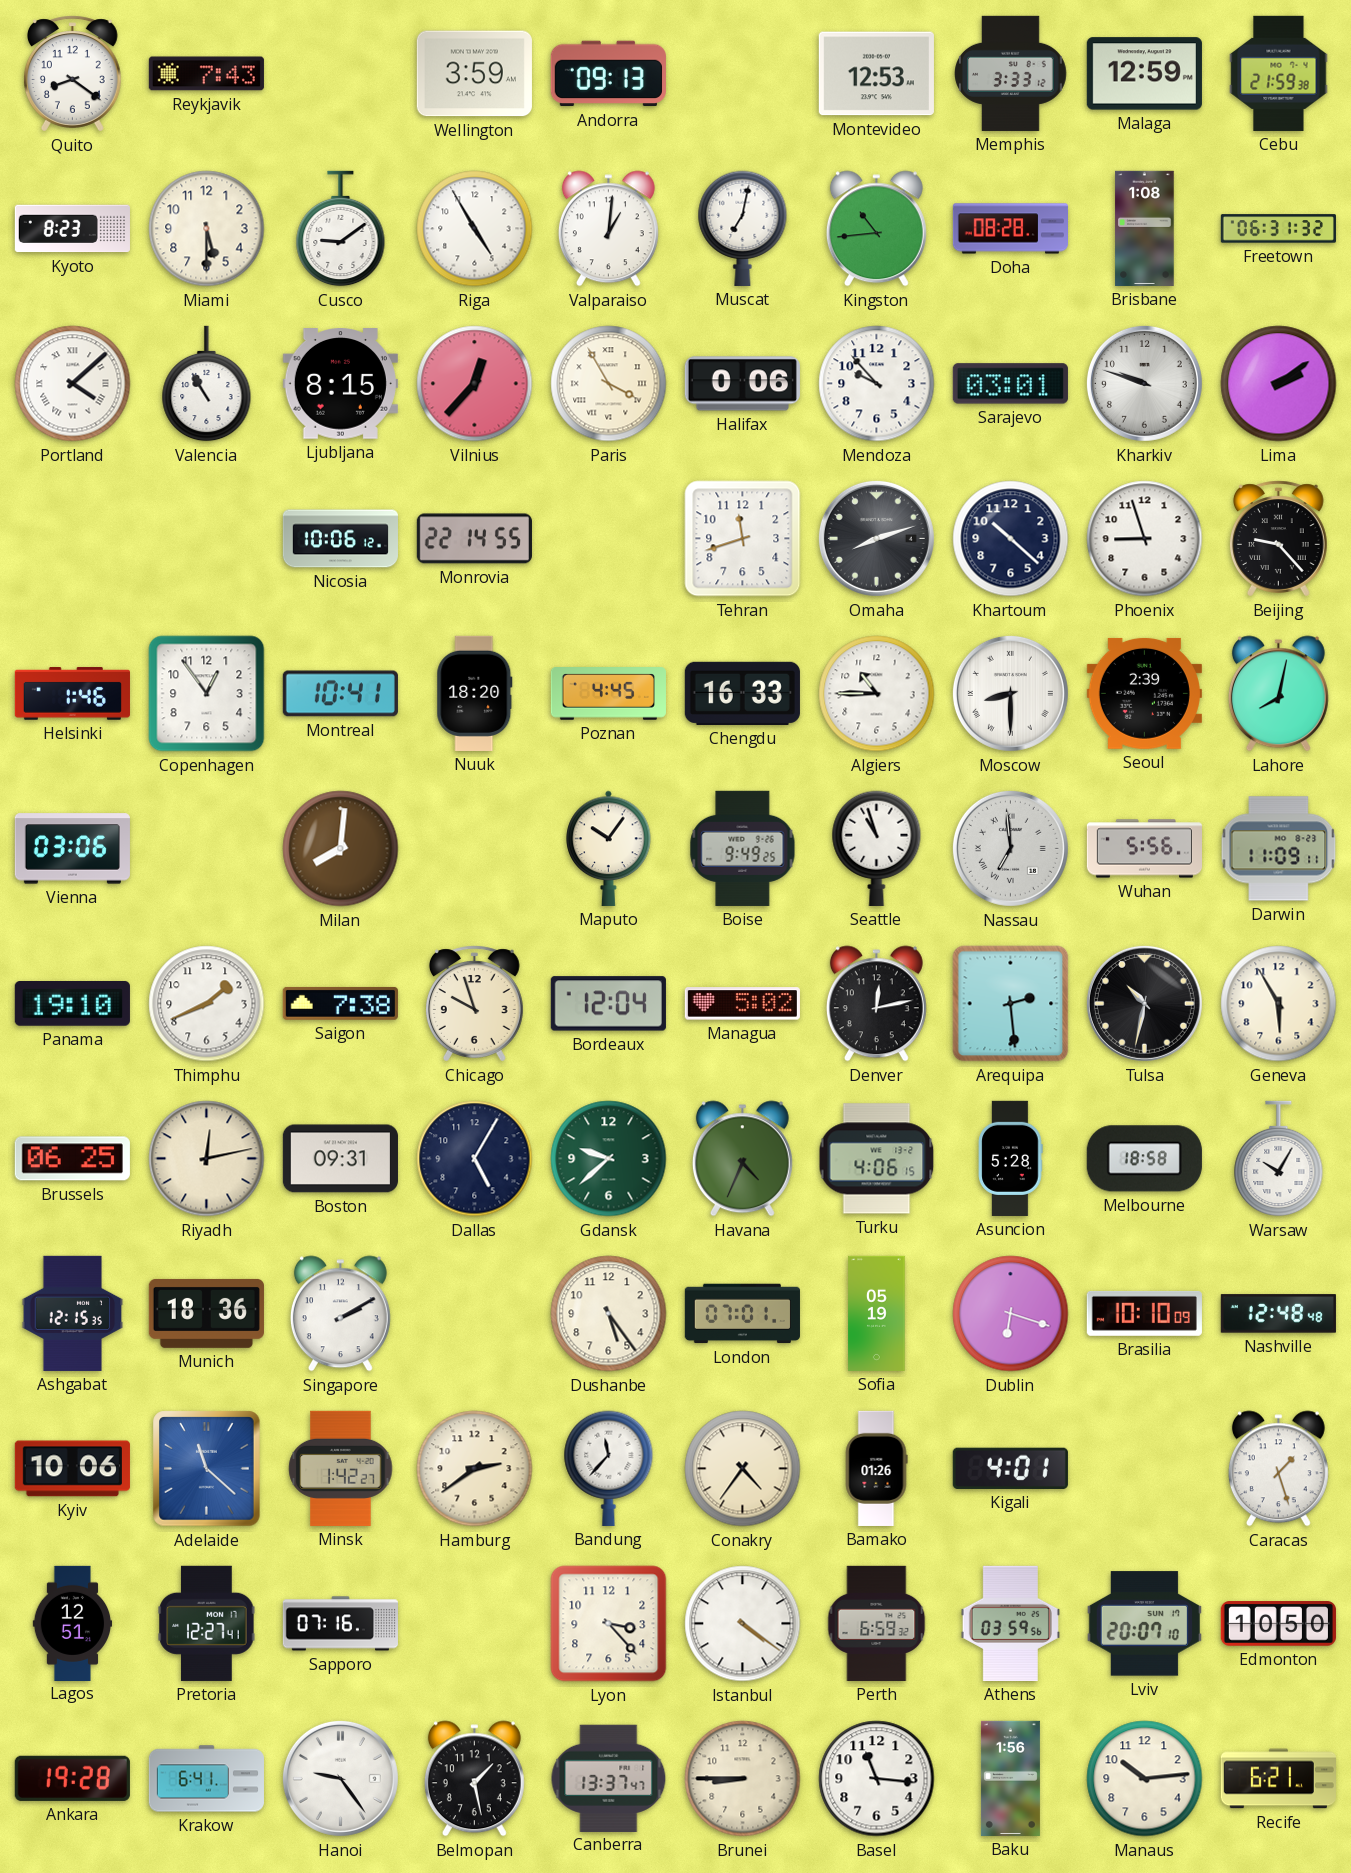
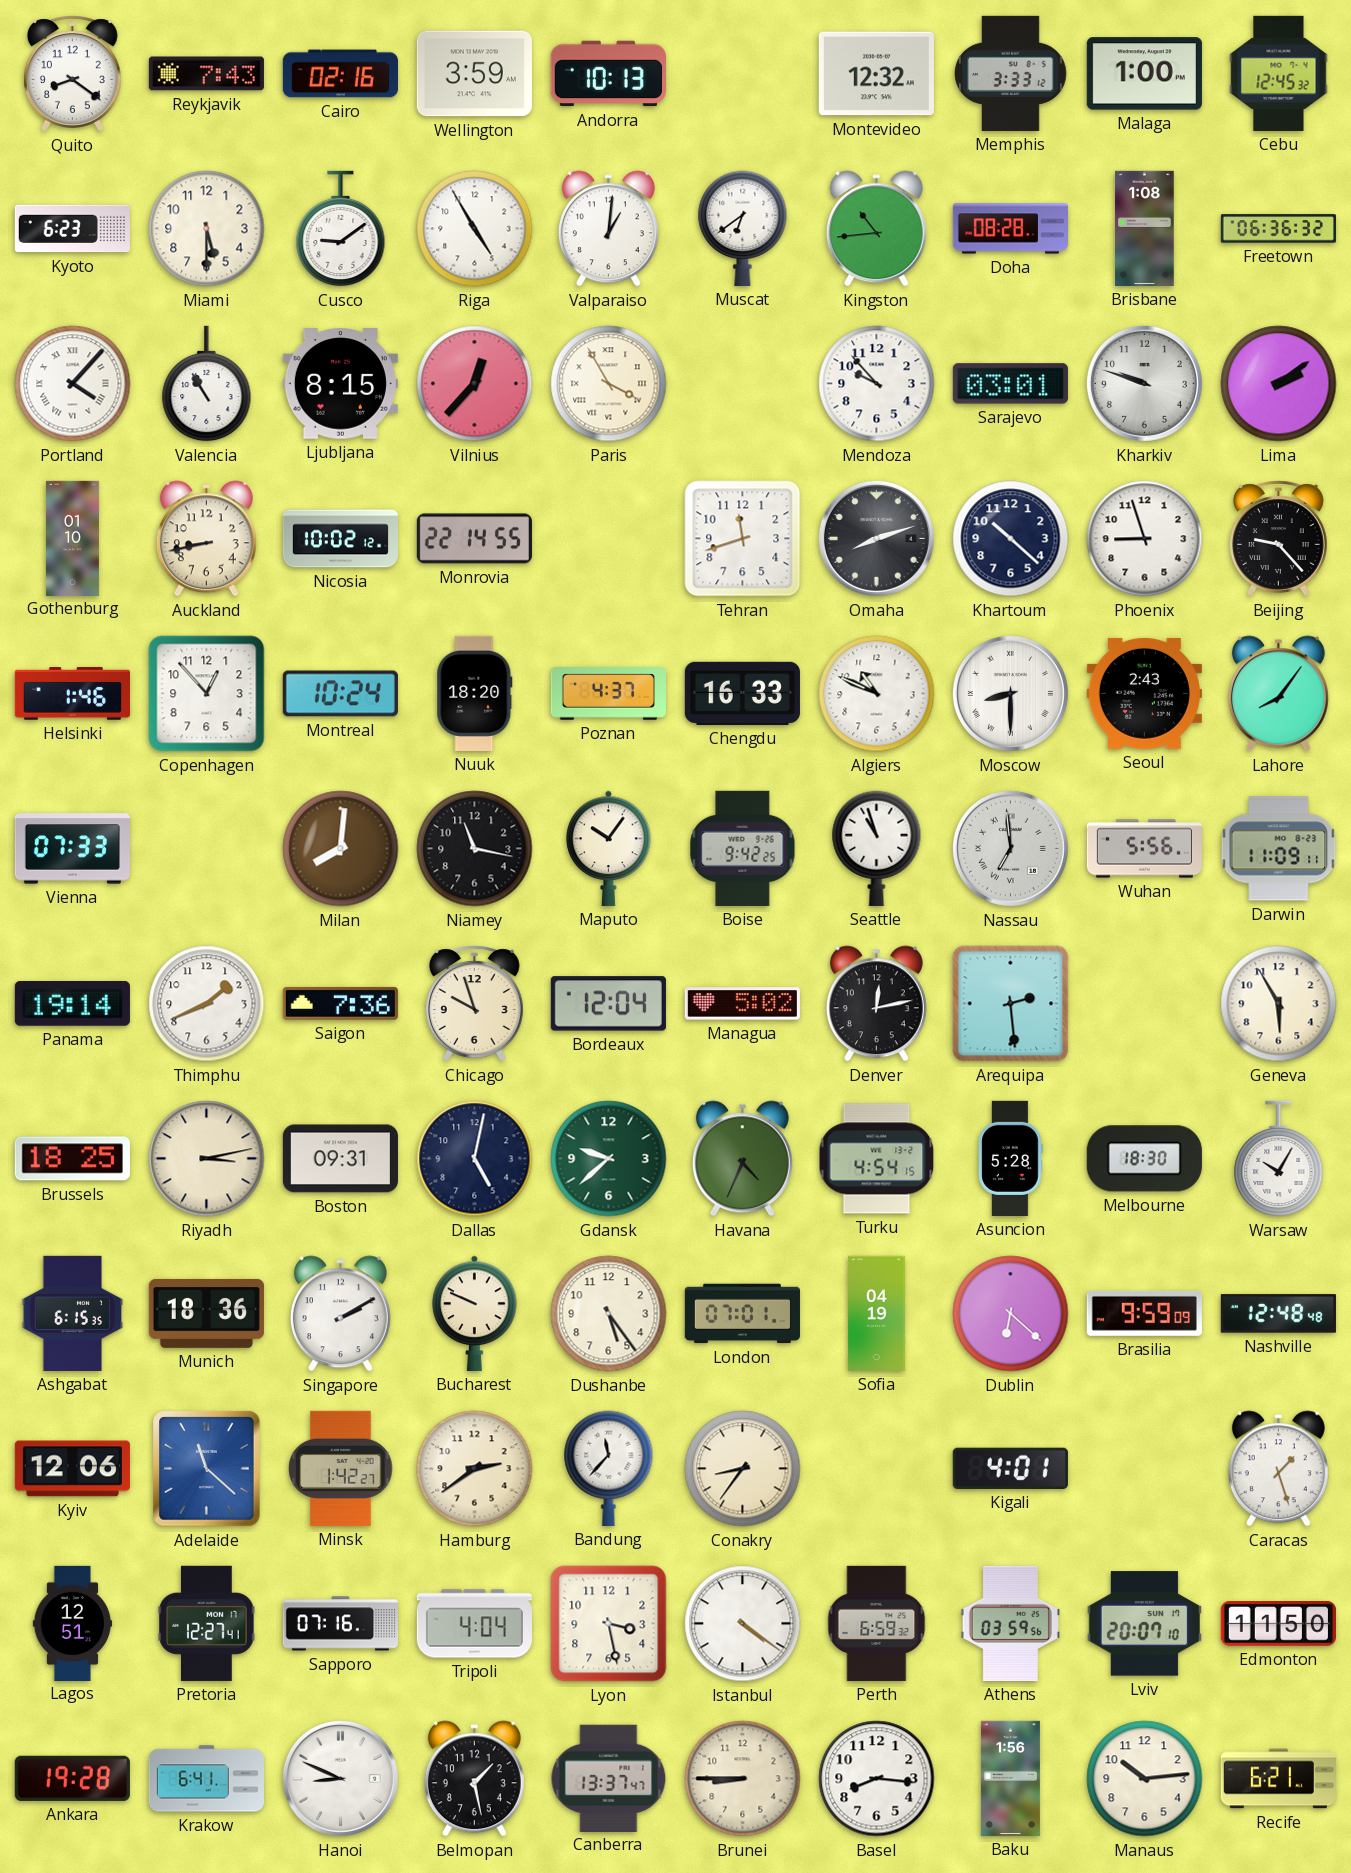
Cairo: none -> 02:16 (340, 74)
Andorra: 09:13 -> 10:13 (608, 74)
Montevideo: 12:53 -> 12:32 (876, 74)
Malaga: 12:59 -> 1:00 (1144, 74)
Cebu: 21:59 -> 12:45 (1279, 73)
Kyoto: 8:23 -> 6:23 (72, 229)
Muscat: 7:02 -> 6:39 (743, 228)
Freetown: 06:31 -> 06:36 (1278, 229)
Portland: 4:08 -> 4:07 (73, 384)
Halifax: 0:06 -> none (742, 384)
Gothenburg: none -> 01:10 (72, 538)
Auckland: none -> 8:43 (206, 539)
Nicosia: 10:06 -> 10:02 (340, 539)
Copenhagen: 12:54 -> 12:53 (207, 694)
Montreal: 10:41 -> 10:24 (340, 694)
Poznan: 4:45 -> 4:37 (608, 694)
Algiers: 10:45 -> 10:49 (877, 694)
Seoul: 2:39 -> 2:43 (1144, 693)
Lahore: 8:02 -> 8:06 (1278, 694)
Vienna: 03:06 -> 07:33 (72, 849)
Niamey: none -> 11:17 (475, 849)
Boise: 9:49 -> 9:42 (743, 848)
Panama: 19:10 -> 19:14 (72, 1004)
Saigon: 7:38 -> 7:36 (340, 1003)
Tulsa: 10:32 -> none (1144, 1003)
Brussels: 06:25 -> 18:25 (72, 1159)
Riyadh: 12:13 -> 3:13 (207, 1159)
Dallas: 5:05 -> 5:02 (475, 1159)
Turku: 4:06 -> 4:54 (877, 1159)
Melbourne: 18:58 -> 18:30 (1144, 1159)
Ashgabat: 12:15 -> 6:15 (73, 1313)
Bucharest: none -> 9:49 (475, 1313)
Sofia: 05:19 -> 04:19 (877, 1313)
Dublin: 6:18 -> 6:22 (1011, 1314)
Brasilia: 10:10 -> 9:59 (1144, 1313)
Kyiv: 10:06 -> 12:06 (72, 1469)
Conakry: 4:36 -> 8:36 (743, 1469)
Bamako: 01:26 -> none (876, 1468)
Tripoli: none -> 4:04 (474, 1624)
Lyon: 3:23 -> 3:28 (609, 1624)
Edmonton: 10:50 -> 11:50 (1278, 1624)
Hanoi: 9:24 -> 8:49 (340, 1778)
Basel: 11:16 -> 8:16 (877, 1779)
